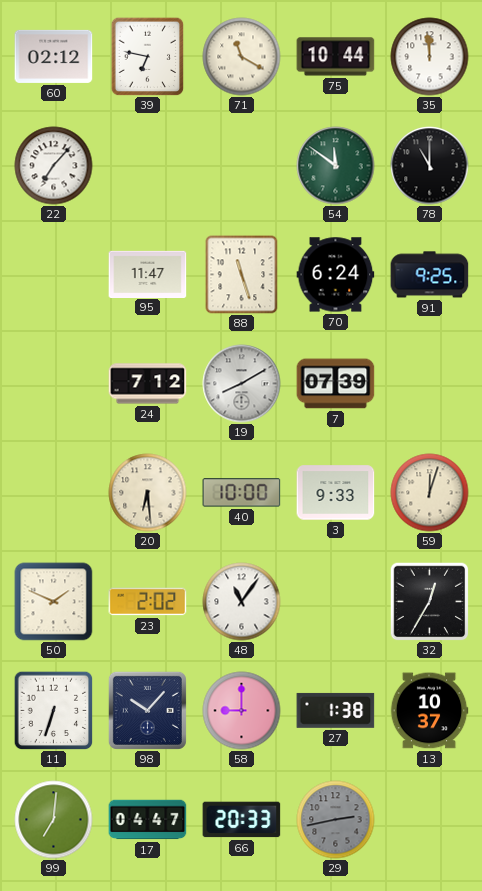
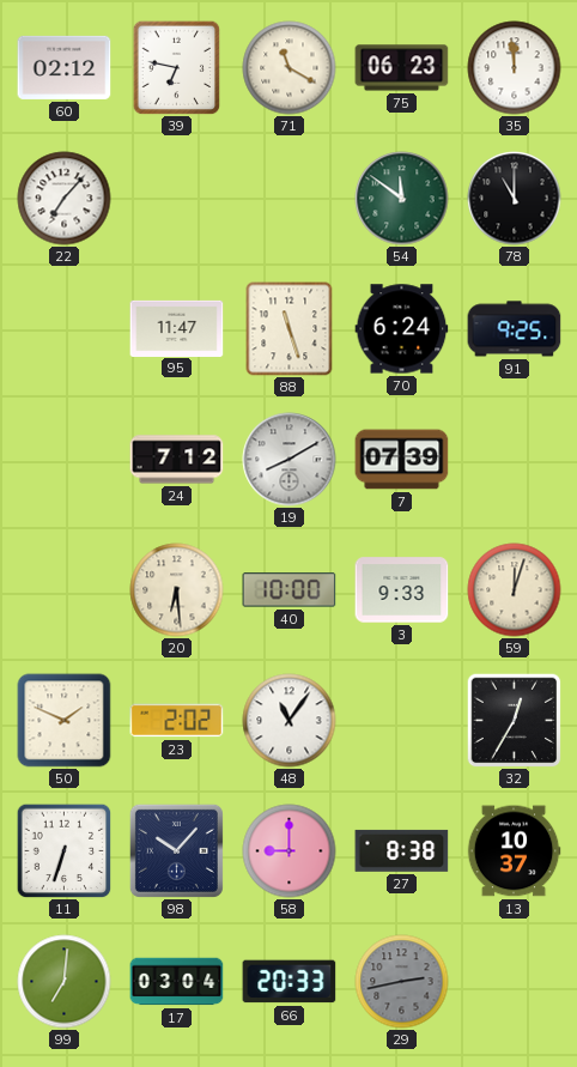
75: 10:44 -> 06:23 (402, 68)
27: 1:38 -> 8:38 (402, 850)
17: 04:47 -> 03:04 (177, 982)
